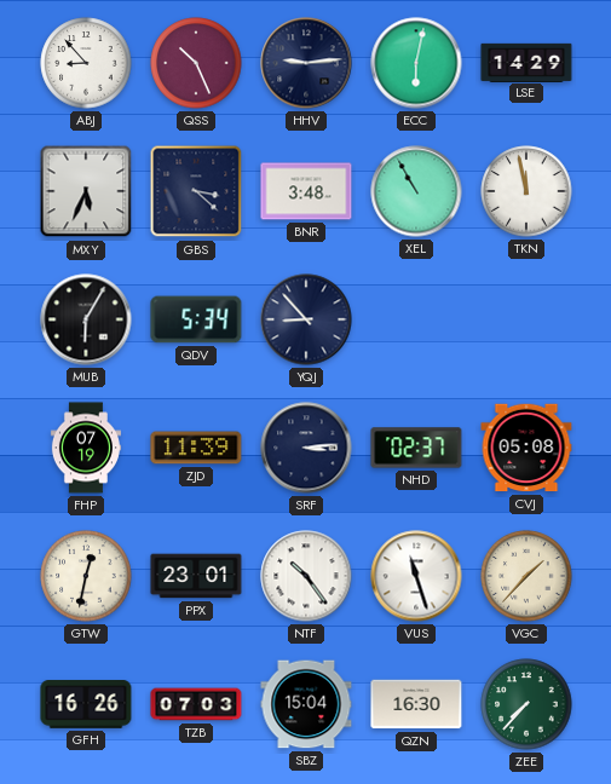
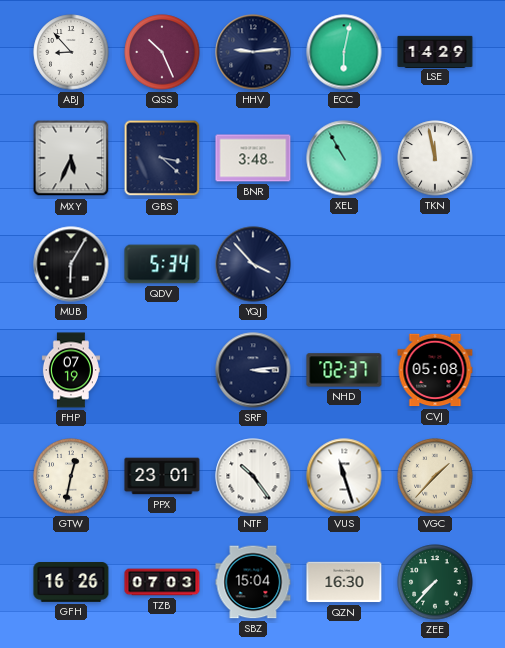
YQJ: 8:53 -> 3:53 (253, 264)
ZJD: 11:39 -> none (196, 448)
